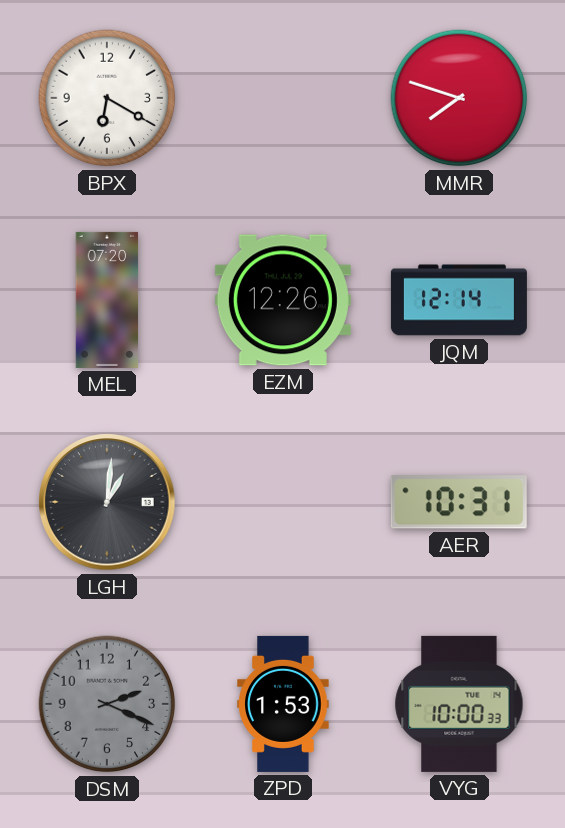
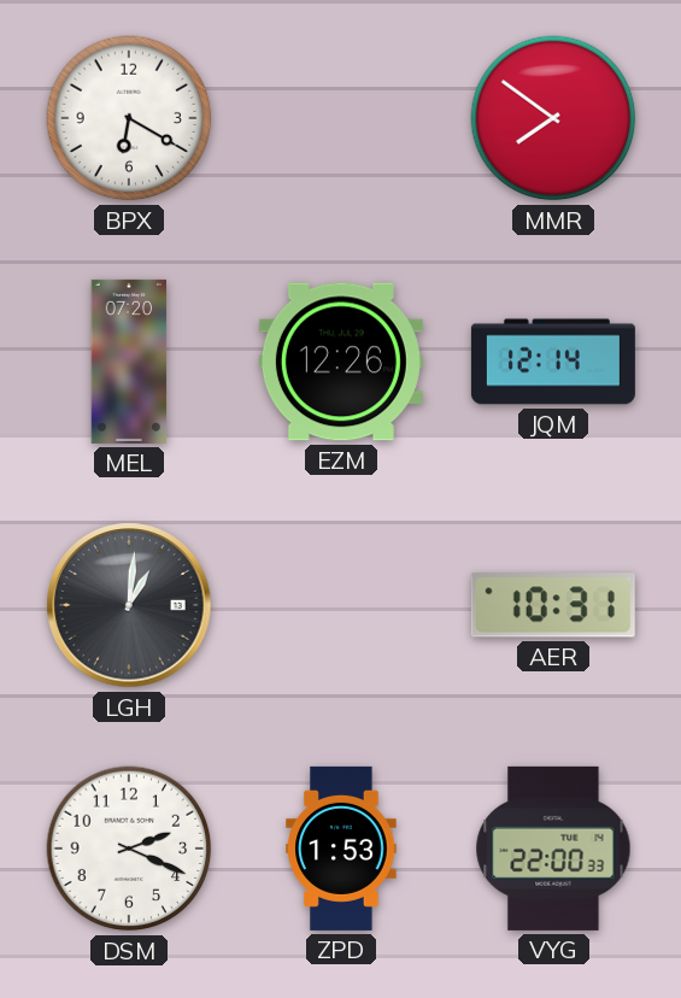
MMR: 7:48 -> 7:51 (553, 118)
DSM dial: grey -> white (129, 849)
VYG: 10:00 -> 22:00 (553, 849)
